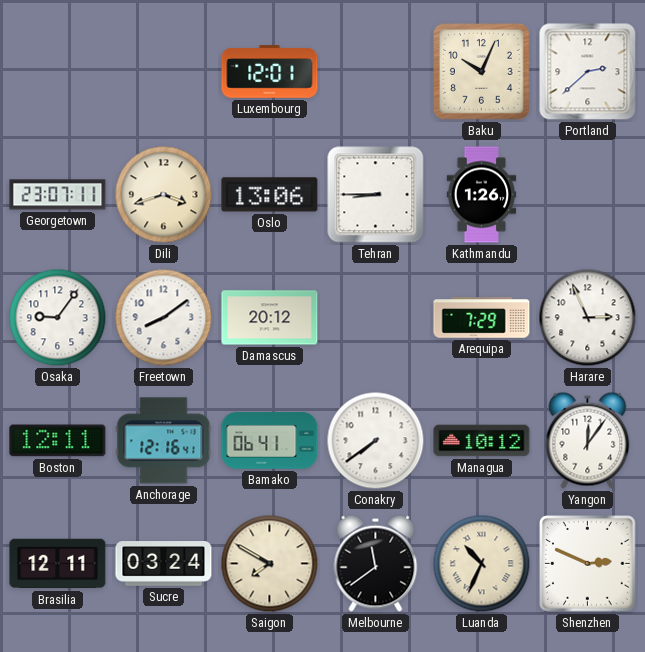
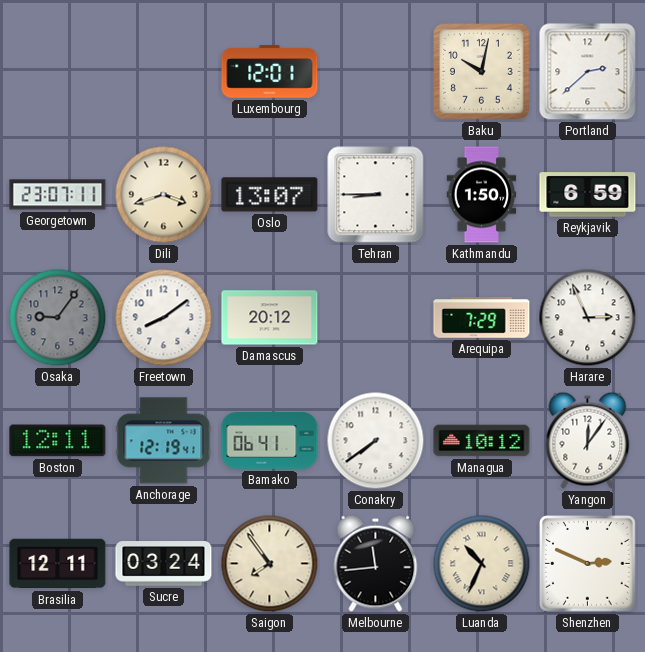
Baku: 10:04 -> 10:02 (482, 72)
Oslo: 13:06 -> 13:07 (270, 195)
Kathmandu: 1:26 -> 1:50 (482, 195)
Reykjavik: none -> 6:59 (588, 195)
Osaka dial: white -> grey (58, 318)
Anchorage: 12:16 -> 12:19 (164, 441)
Saigon: 7:50 -> 7:54 (270, 564)
Melbourne: 11:39 -> 11:44 (376, 563)
